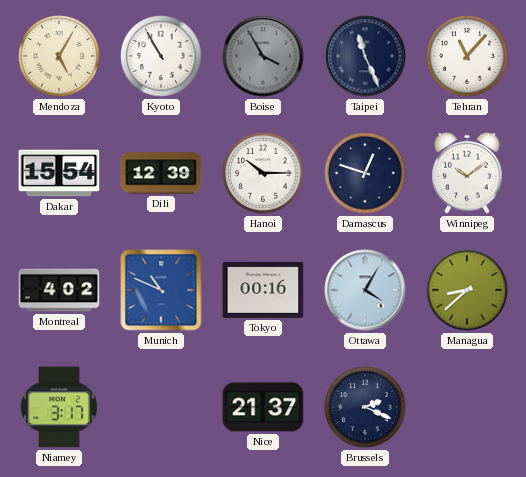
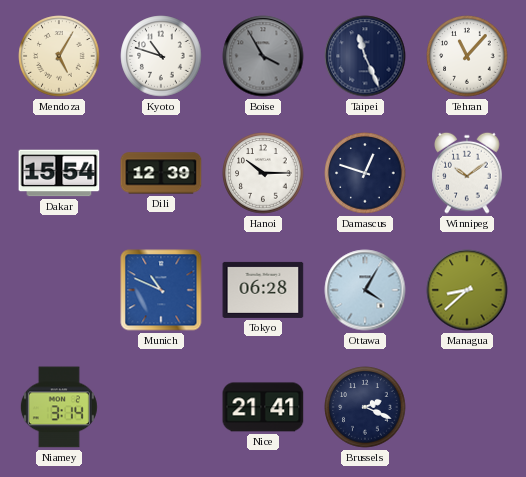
Kyoto: 10:55 -> 10:48 (161, 56)
Montreal: 4:02 -> none (59, 290)
Tokyo: 00:16 -> 06:28 (263, 290)
Niamey: 3:17 -> 3:14 (59, 407)
Nice: 21:37 -> 21:41 (263, 407)
